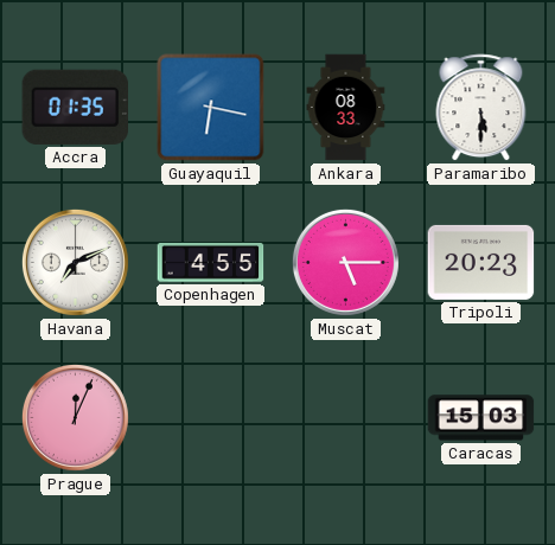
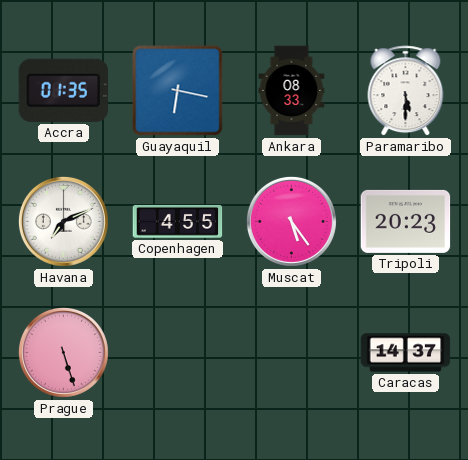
Muscat: 5:15 -> 5:24 (291, 221)
Prague: 12:04 -> 5:27 (63, 352)
Caracas: 15:03 -> 14:37 (406, 353)
